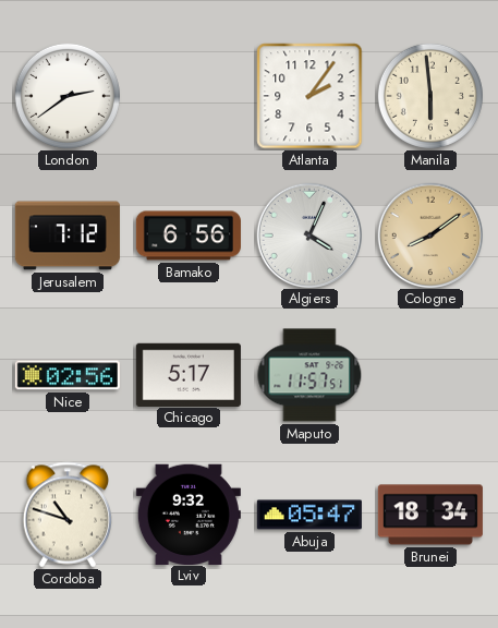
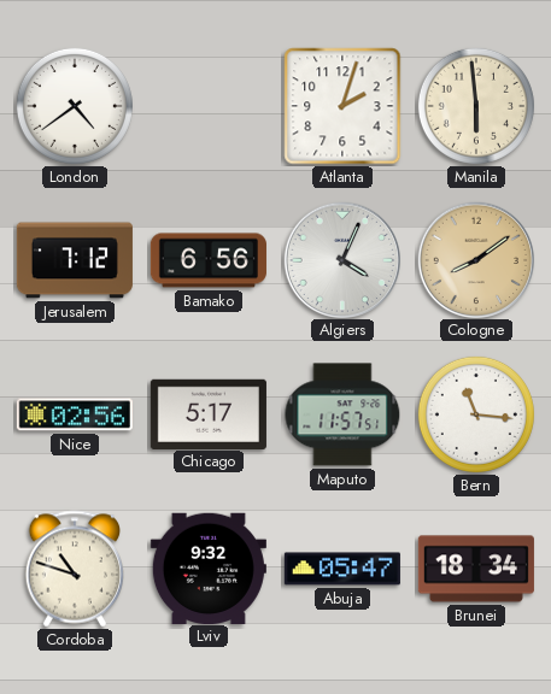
London: 2:39 -> 4:39 (75, 106)
Atlanta: 2:06 -> 2:03 (342, 106)
Bern: none -> 11:16 (476, 414)
